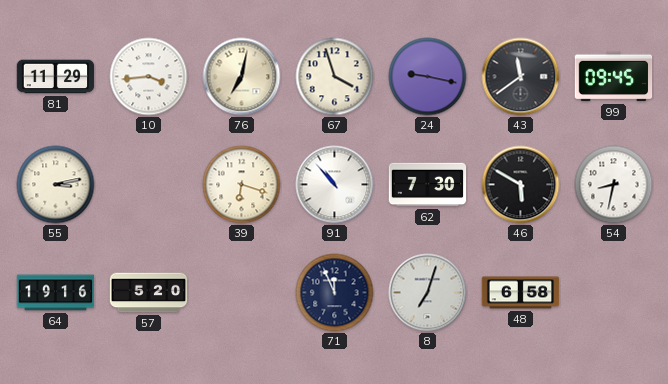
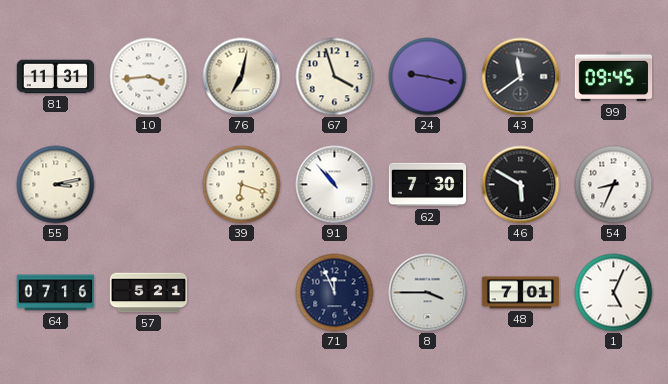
81: 11:29 -> 11:31 (56, 77)
54: 8:32 -> 8:34 (614, 185)
64: 19:16 -> 07:16 (56, 293)
57: 5:20 -> 5:21 (149, 293)
8: 7:03 -> 3:45 (428, 293)
48: 6:58 -> 7:01 (521, 293)
1: none -> 5:04 (614, 293)
